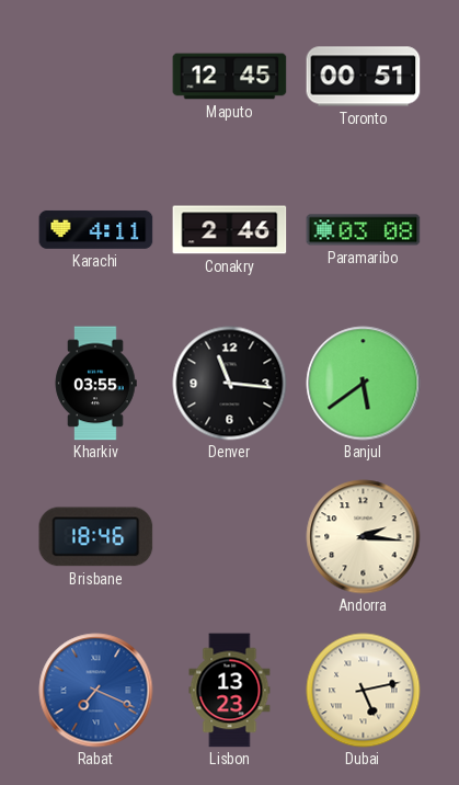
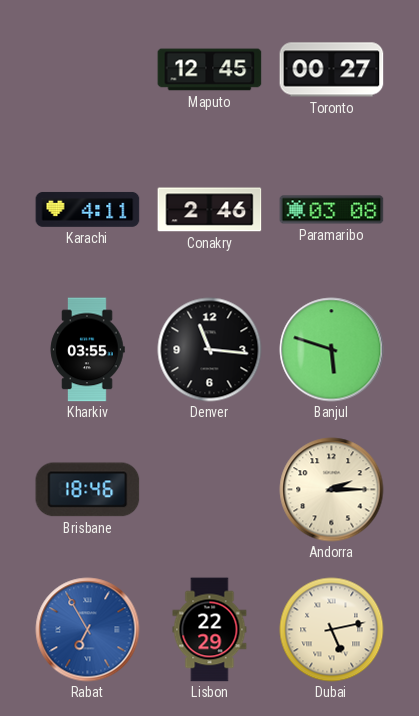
Toronto: 00:51 -> 00:27 (332, 70)
Banjul: 5:39 -> 5:48 (332, 350)
Andorra: 2:16 -> 2:15 (332, 490)
Rabat: 7:19 -> 6:55 (88, 630)
Lisbon: 13:23 -> 22:29 (210, 630)
